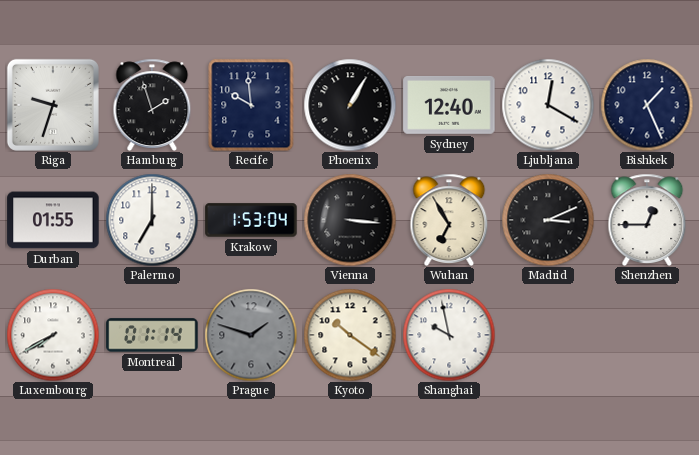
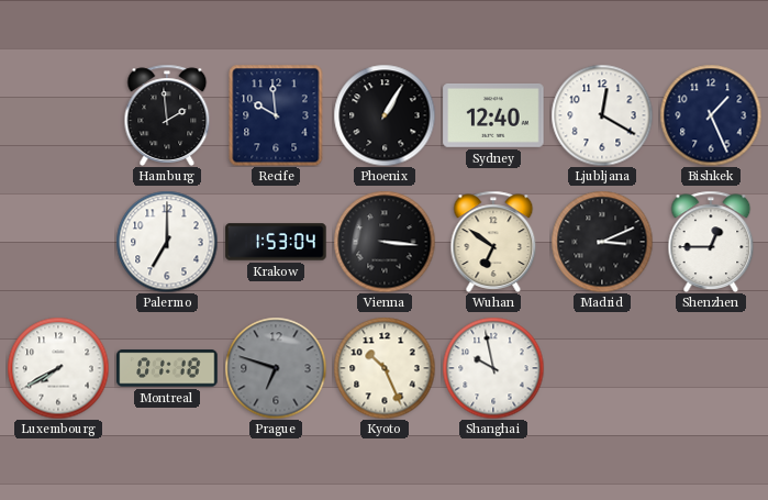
Riga: 9:33 -> none (53, 105)
Hamburg: 1:57 -> 1:59 (167, 115)
Durban: 01:55 -> none (53, 220)
Wuhan: 6:55 -> 6:51 (493, 242)
Montreal: 01:14 -> 01:18 (167, 368)
Prague: 1:48 -> 6:48 (276, 368)
Kyoto: 10:21 -> 10:26 (385, 368)
